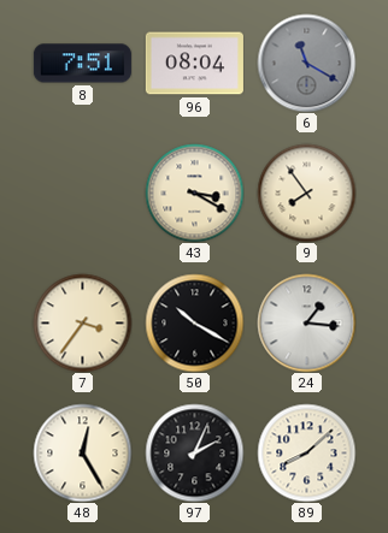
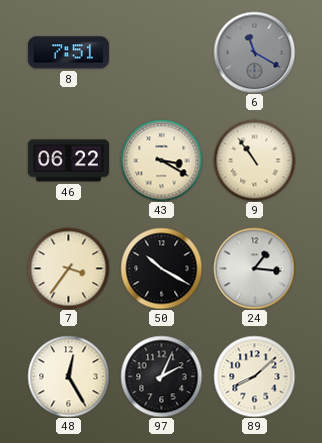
96: 08:04 -> none (194, 64)
46: none -> 06:22 (68, 161)
9: 7:54 -> 10:54 (254, 160)
